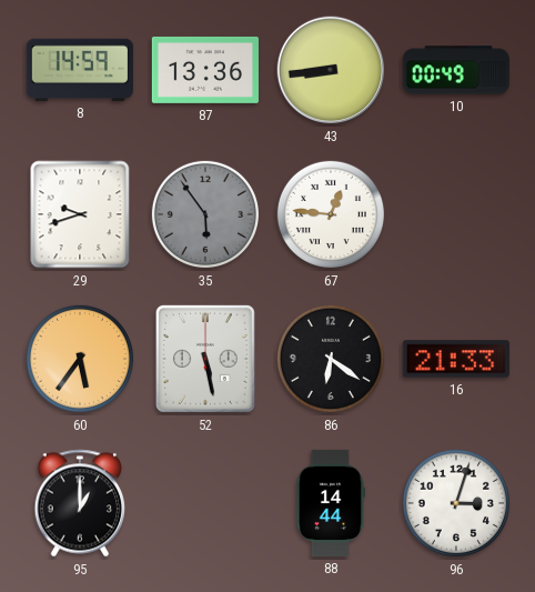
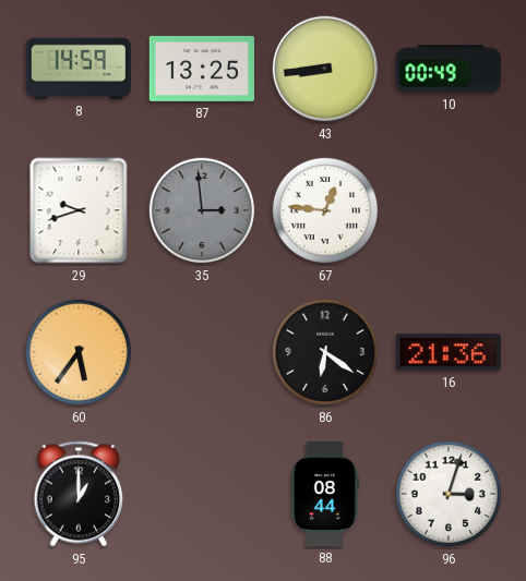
87: 13:36 -> 13:25 (202, 69)
35: 5:54 -> 2:59 (202, 210)
52: 5:28 -> none (205, 359)
16: 21:33 -> 21:36 (449, 352)
88: 14:44 -> 08:44 (324, 494)
